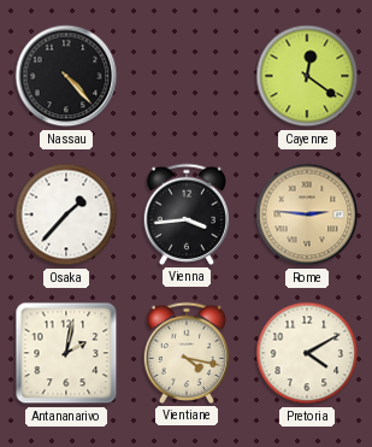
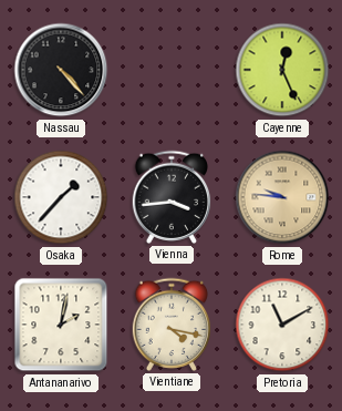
Cayenne: 12:21 -> 12:26 (282, 70)
Rome: 2:46 -> 9:46 (282, 197)
Pretoria: 4:10 -> 11:10 (282, 325)
